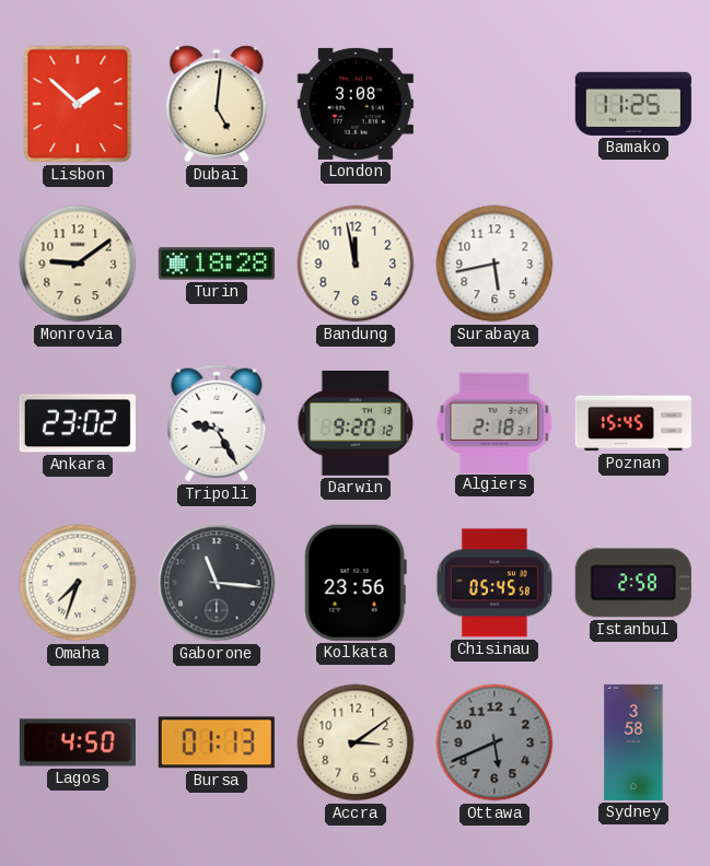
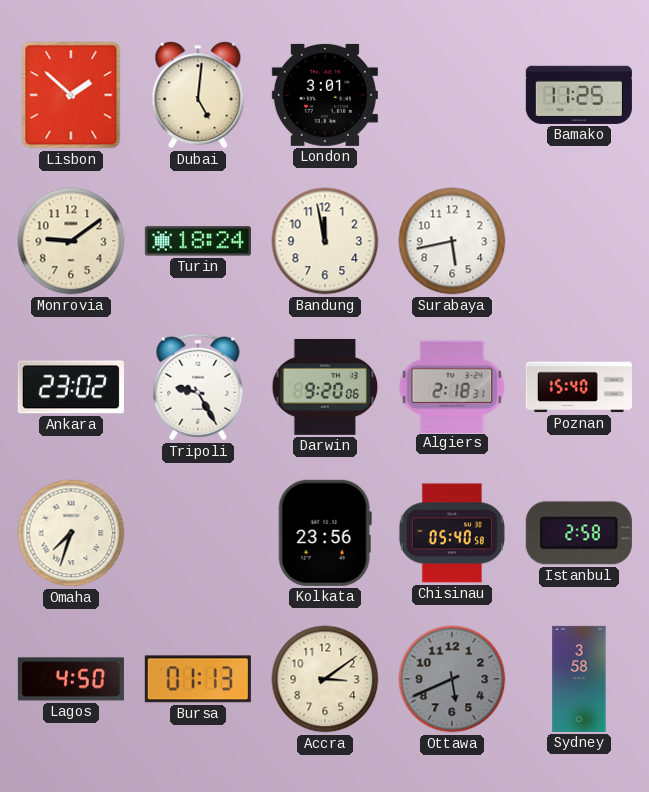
London: 3:08 -> 3:01 (325, 95)
Turin: 18:28 -> 18:24 (198, 241)
Darwin: 9:20:12 -> 9:20:06 (325, 387)
Poznan: 15:45 -> 15:40 (579, 387)
Gaborone: 11:16 -> none (217, 583)
Chisinau: 05:45 -> 05:40 (452, 533)
